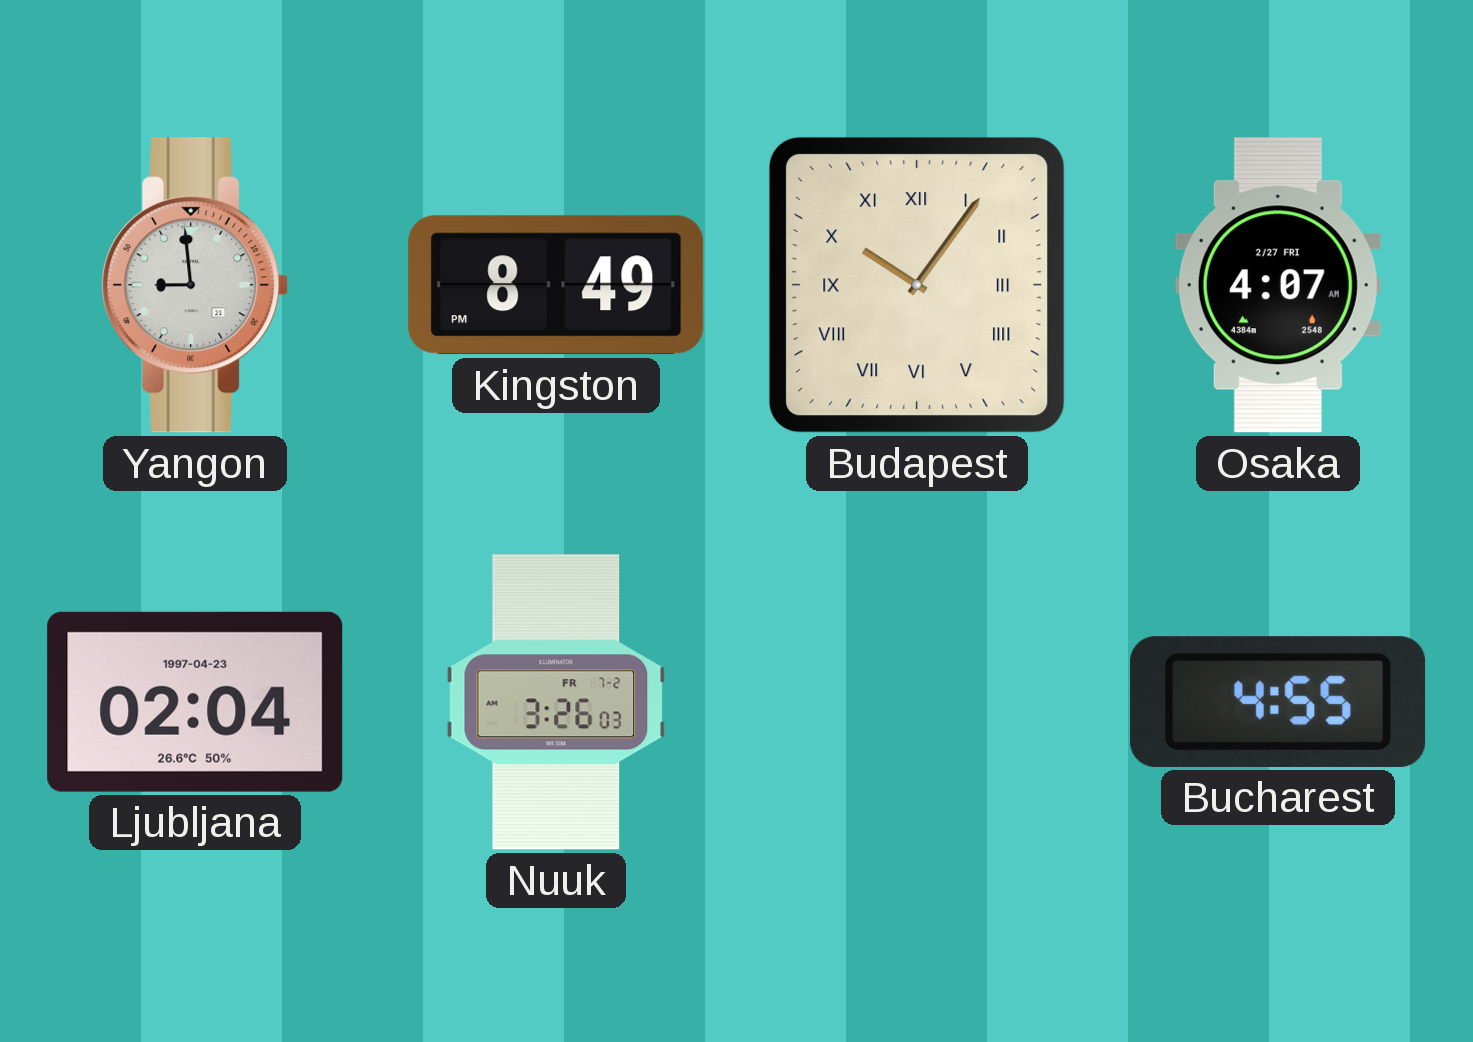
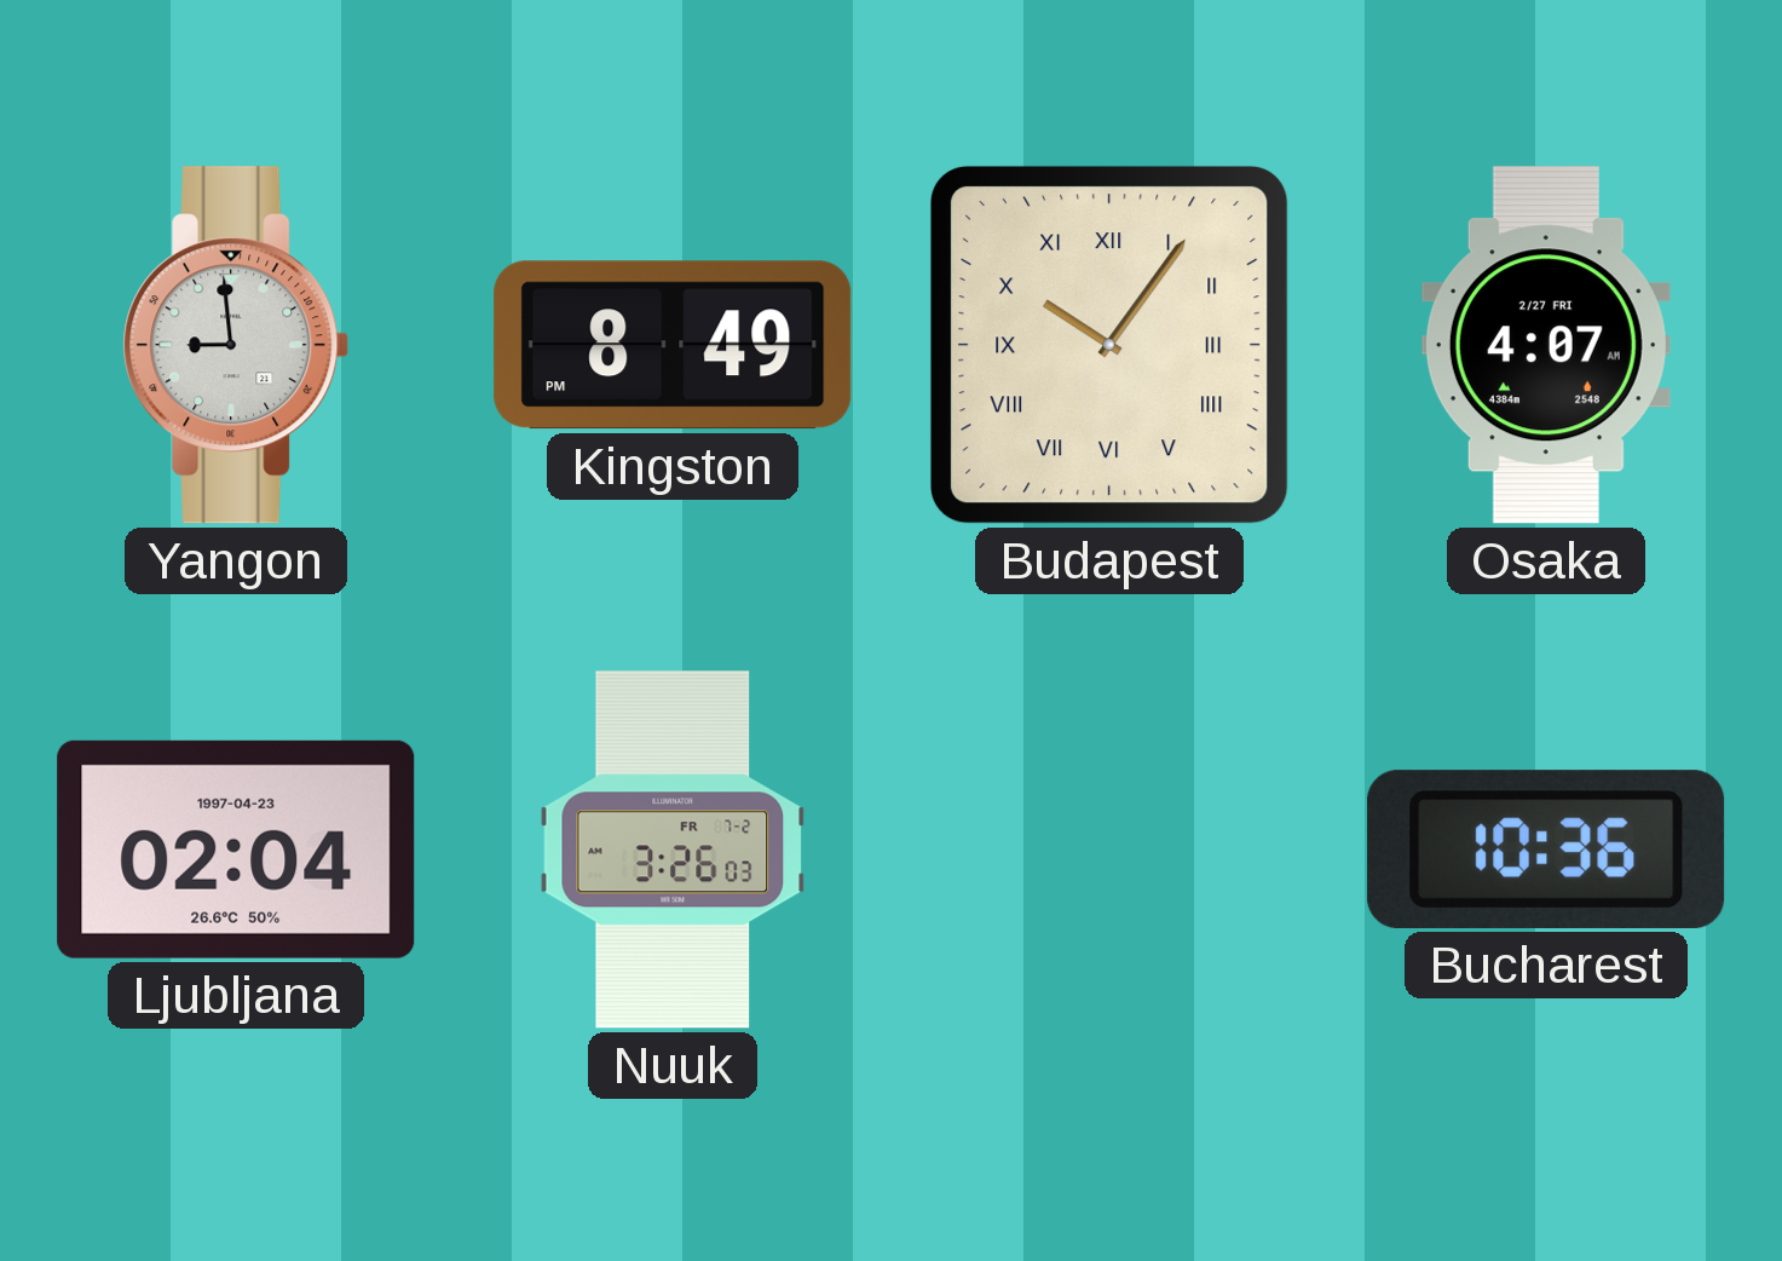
Bucharest: 4:55 -> 10:36 (1546, 850)
